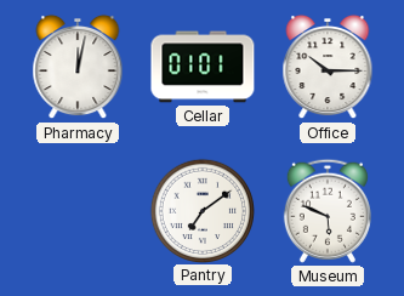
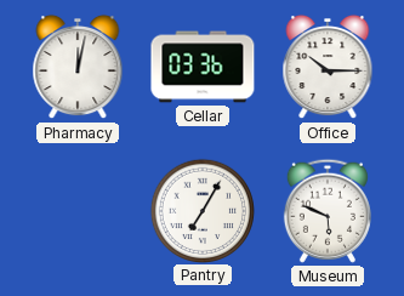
Cellar: 01:01 -> 03:36 (203, 67)
Pantry: 7:09 -> 7:05 (201, 210)
